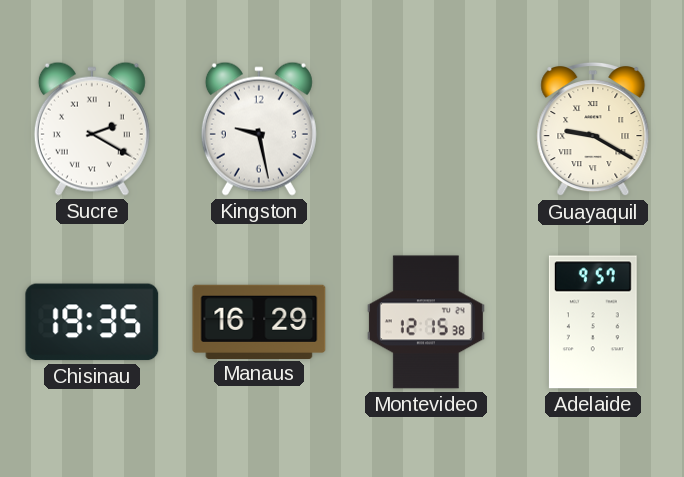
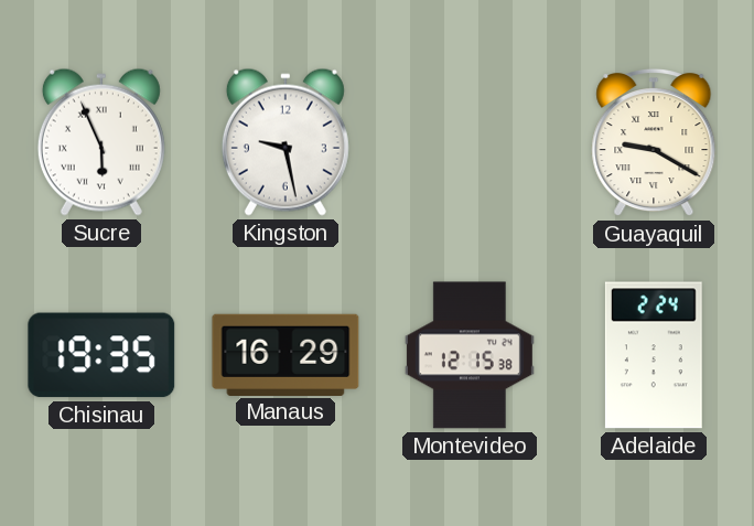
Sucre: 2:20 -> 5:56 (101, 142)
Adelaide: 9:57 -> 2:24 (654, 355)
